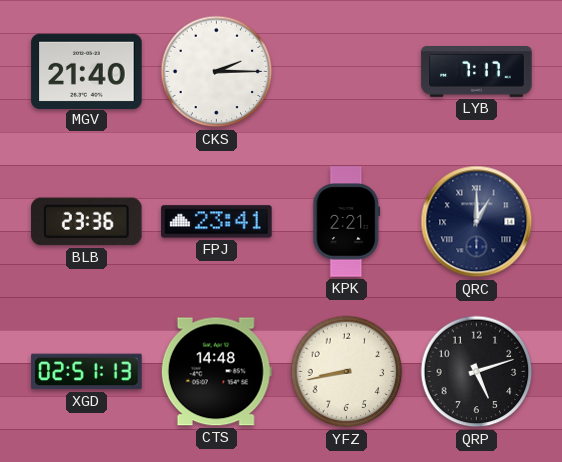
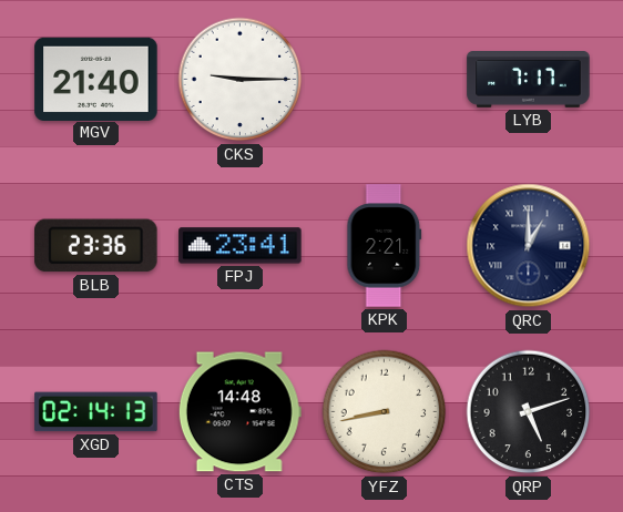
CKS: 2:15 -> 9:15 (241, 80)
XGD: 02:51 -> 02:14 (96, 412)
